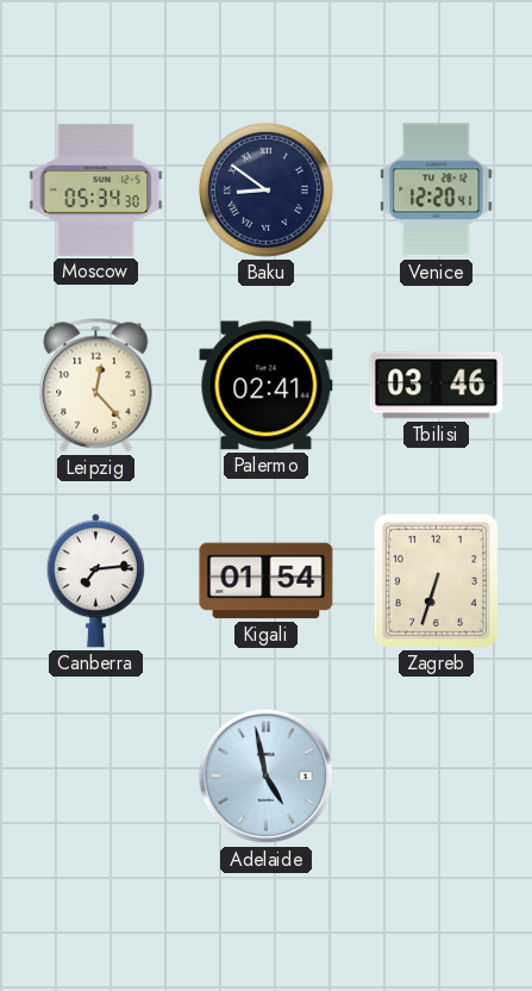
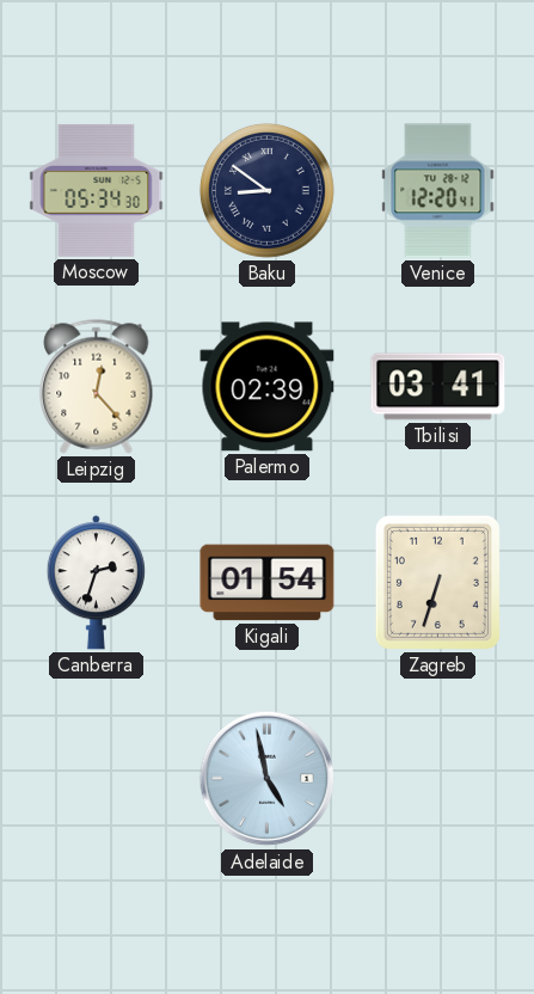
Palermo: 02:41 -> 02:39 (268, 387)
Tbilisi: 03:46 -> 03:41 (438, 387)
Canberra: 7:14 -> 2:33 (96, 583)
